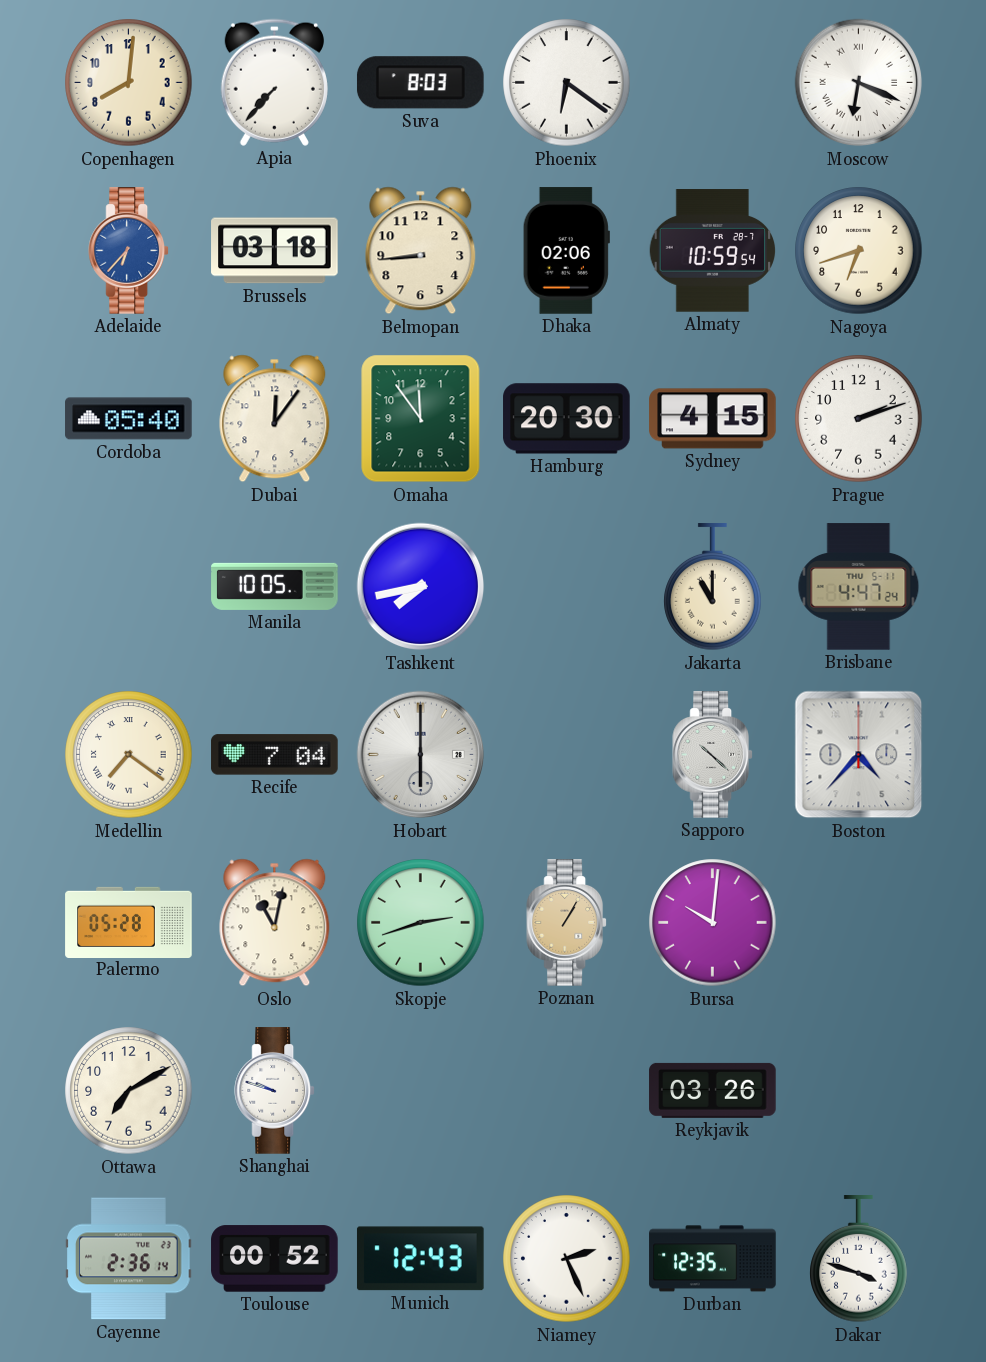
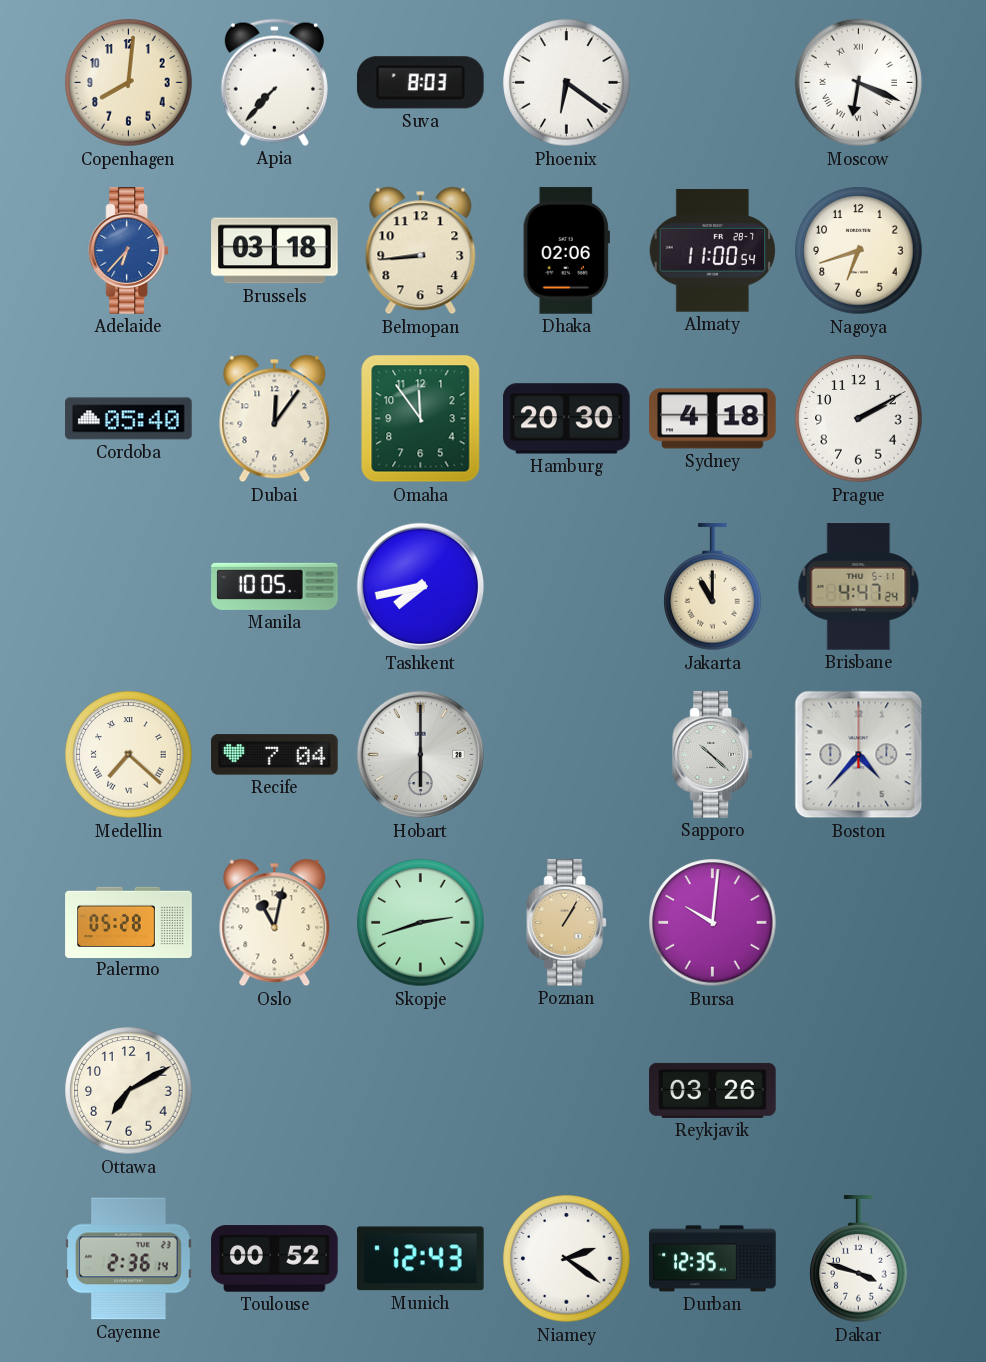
Almaty: 10:59 -> 11:00 (713, 251)
Sydney: 4:15 -> 4:18 (713, 419)
Prague: 2:12 -> 2:10 (859, 419)
Medellin: 7:21 -> 7:22 (129, 755)
Shanghai: 9:48 -> none (275, 1091)
Niamey: 2:26 -> 2:21 (567, 1259)
